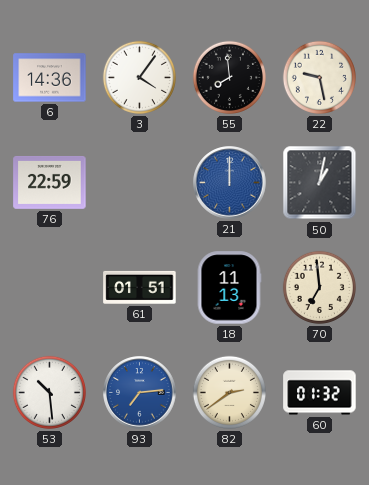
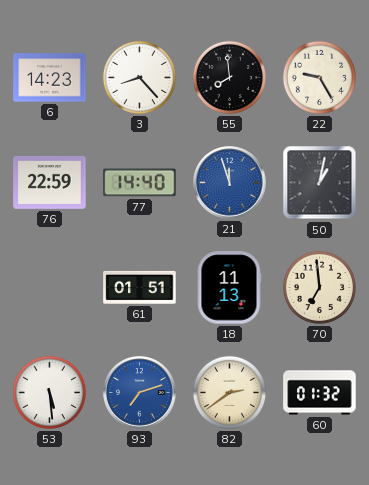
6: 14:36 -> 14:23 (50, 78)
3: 4:06 -> 8:23 (139, 77)
22: 9:28 -> 9:25 (319, 77)
77: none -> 14:40 (140, 183)
21: 12:00 -> 11:57 (230, 183)
53: 10:29 -> 5:29 (49, 392)
93: 7:14 -> 7:12 (140, 393)
